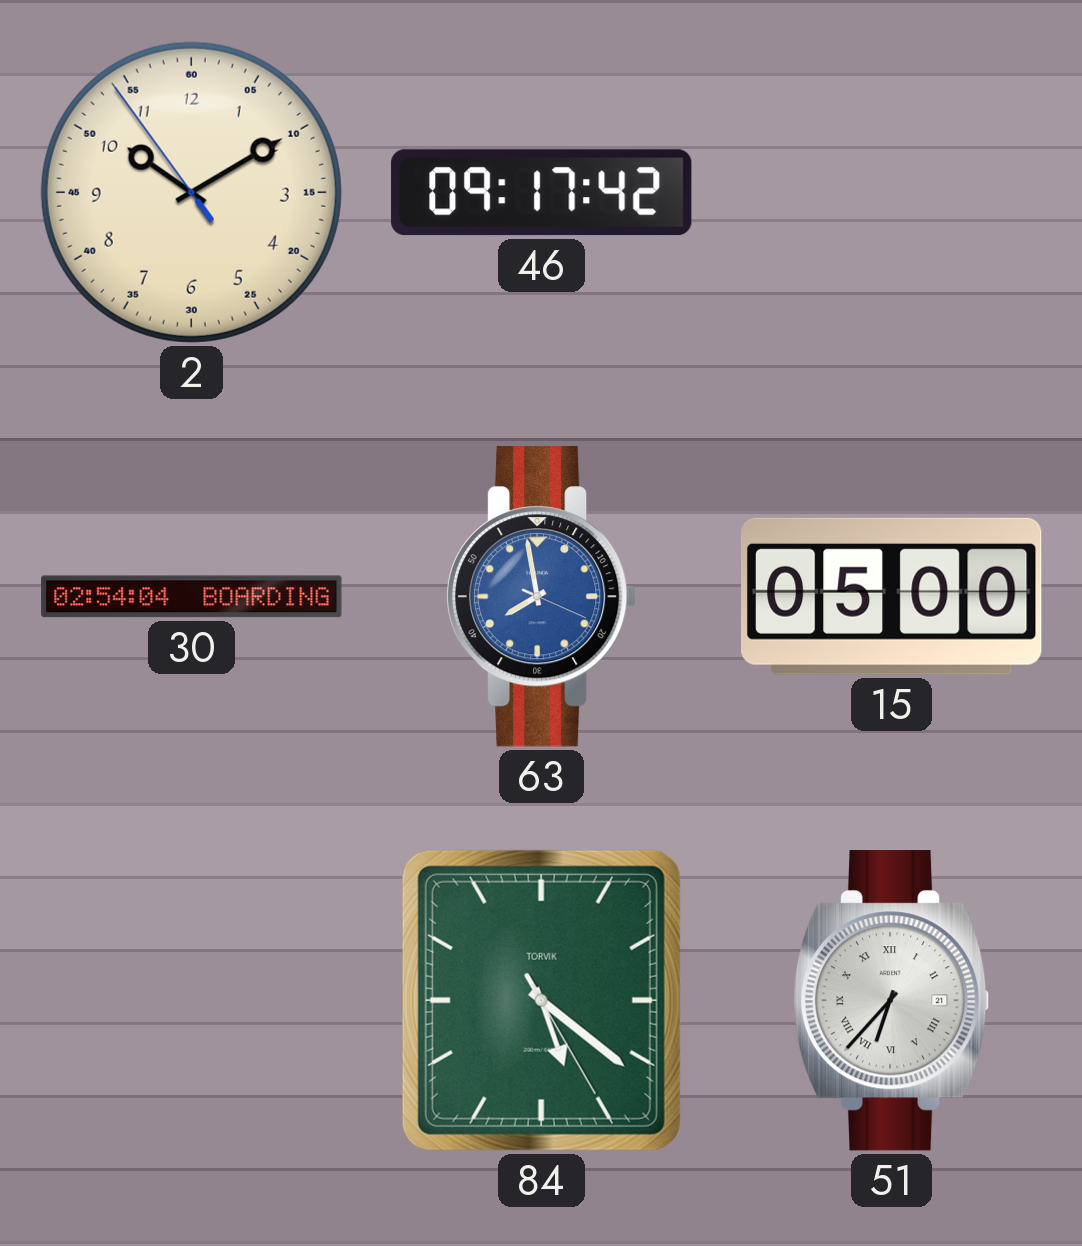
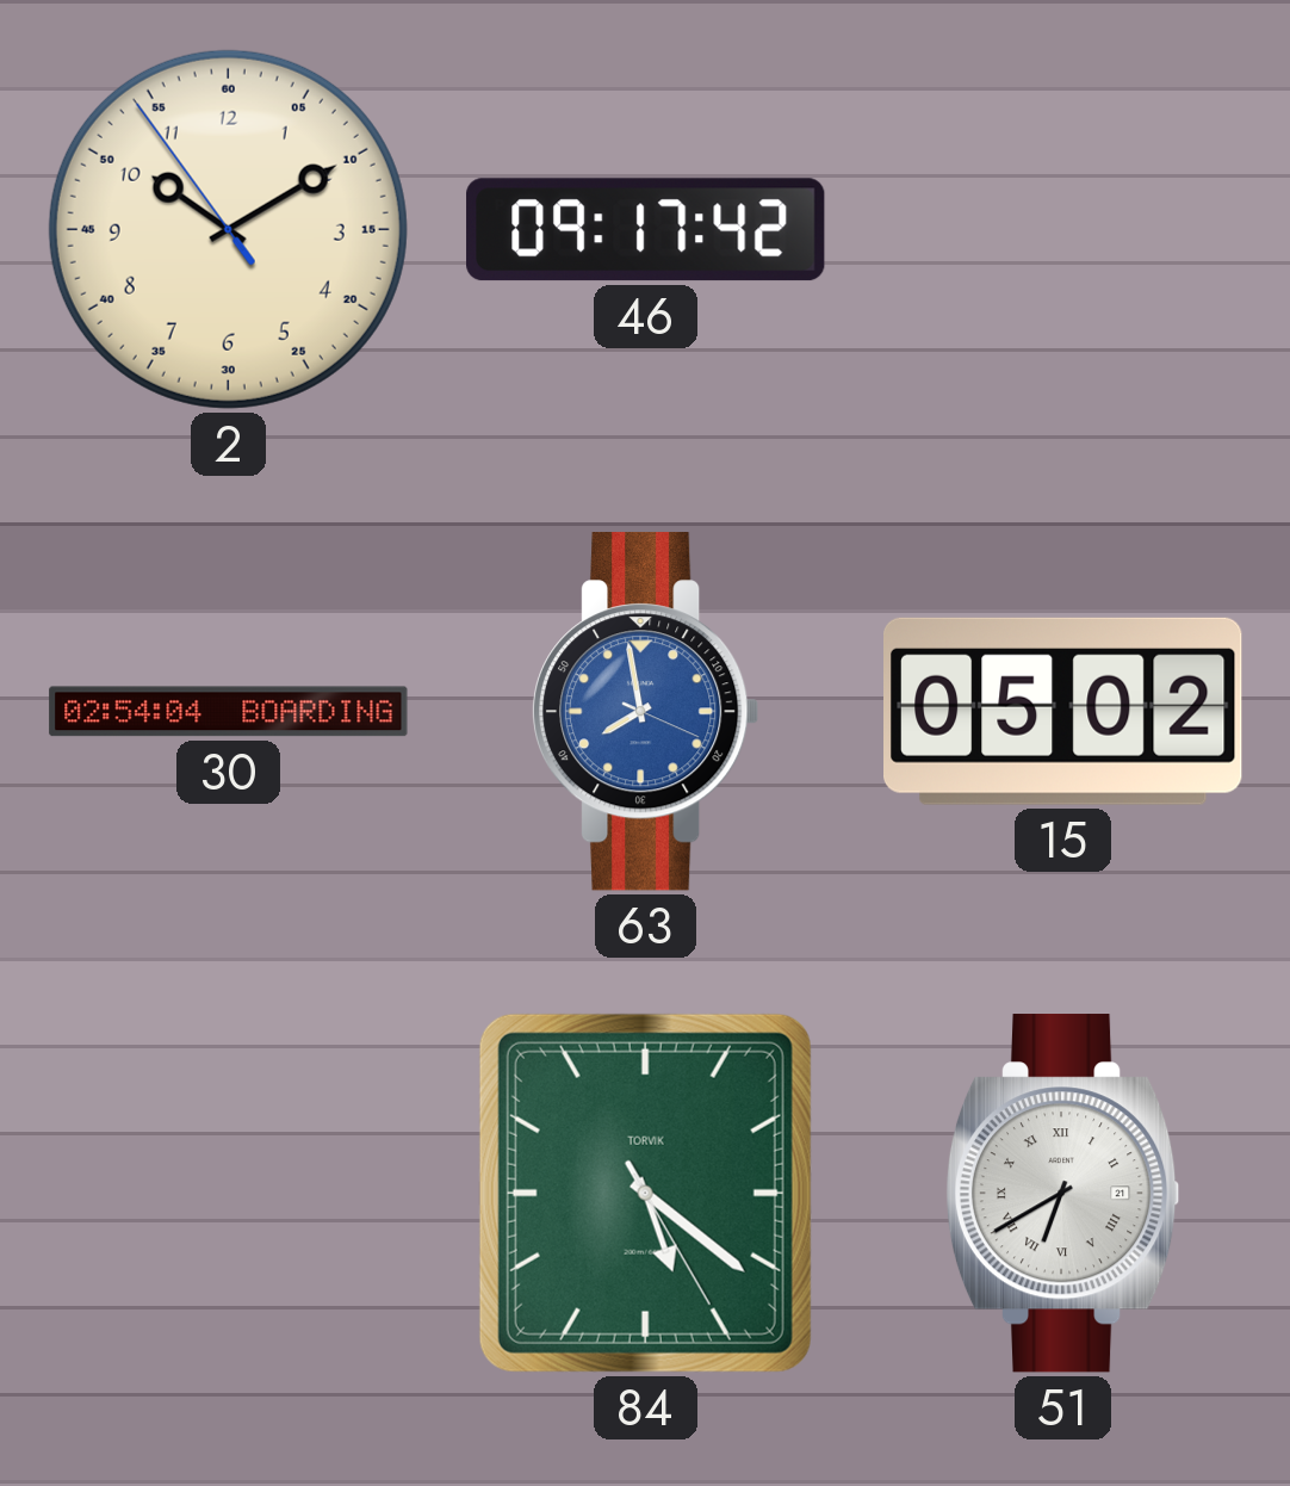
15: 05:00 -> 05:02 (1063, 711)
51: 6:37 -> 6:40 (1062, 1194)
